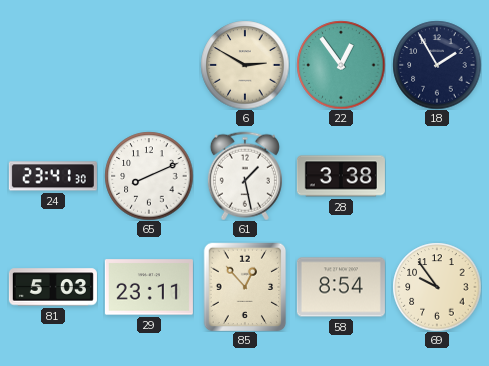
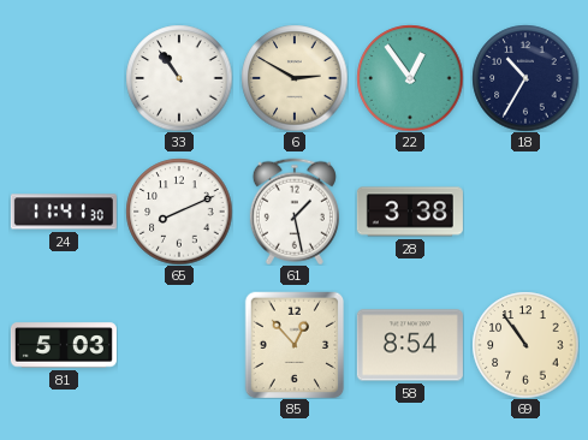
33: none -> 10:54 (179, 78)
18: 1:55 -> 10:35 (525, 78)
24: 23:41 -> 11:41 (64, 212)
29: 23:11 -> none (149, 287)
69: 9:54 -> 10:54 (525, 345)
